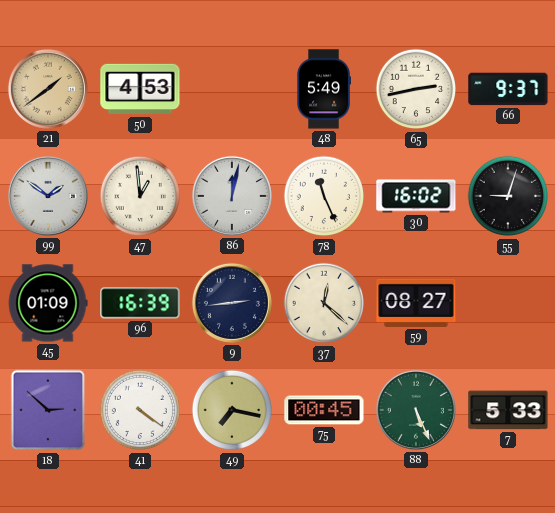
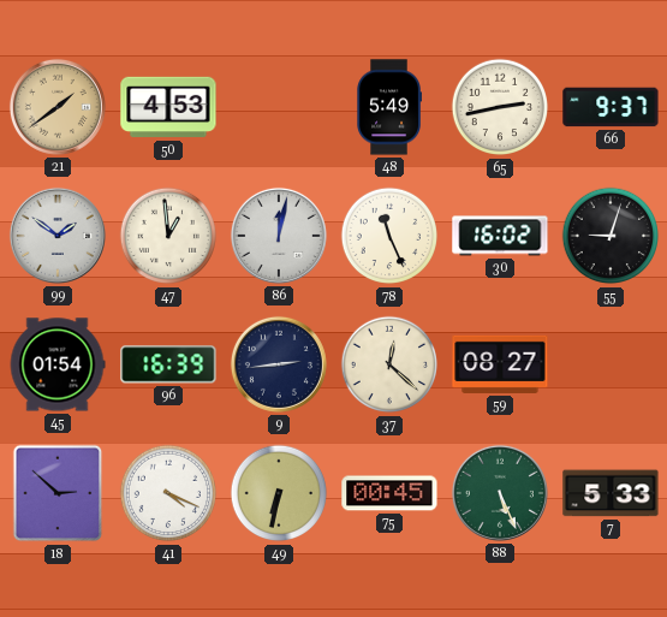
45: 01:09 -> 01:54 (58, 364)
41: 4:21 -> 4:19 (168, 493)
49: 7:17 -> 6:32 (279, 493)
